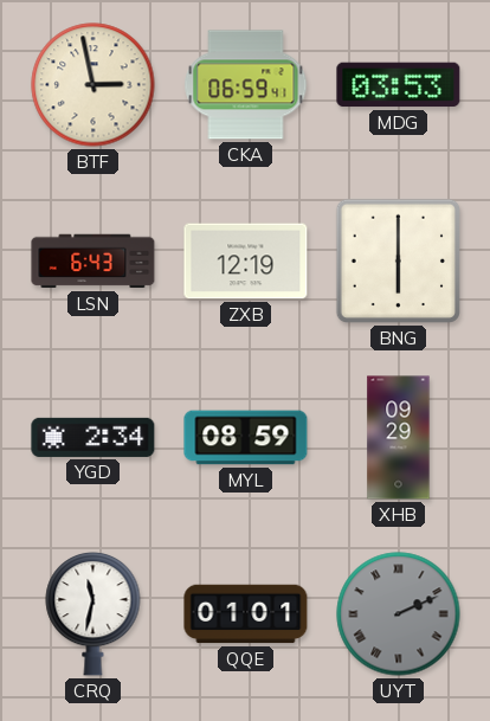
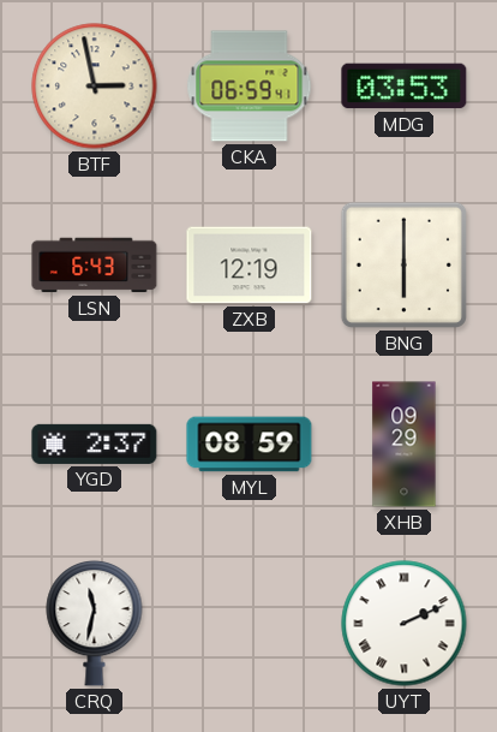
YGD: 2:34 -> 2:37 (95, 444)
QQE: 01:01 -> none (246, 614)
UYT dial: grey -> white (405, 624)
